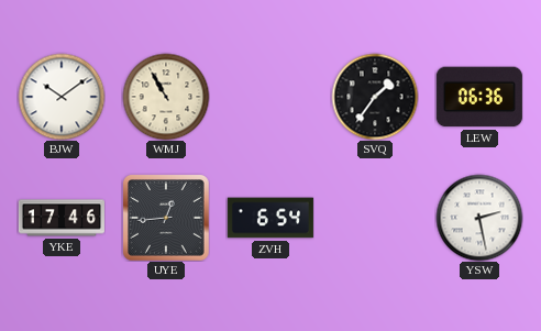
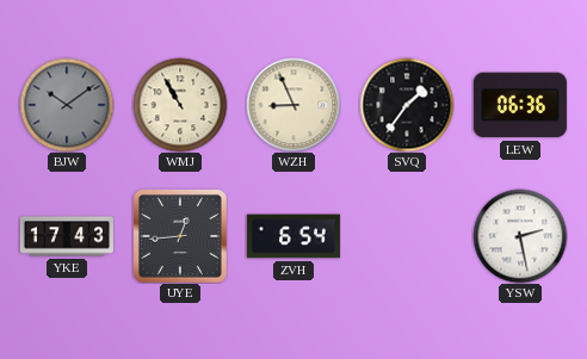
BJW dial: white -> grey (67, 105)
WZH: none -> 8:56 (293, 105)
YKE: 17:46 -> 17:43 (67, 236)
